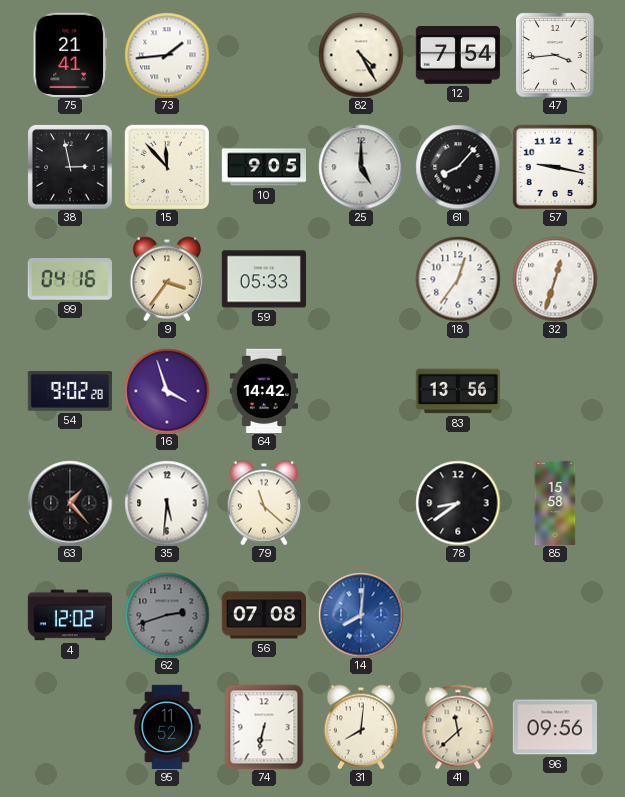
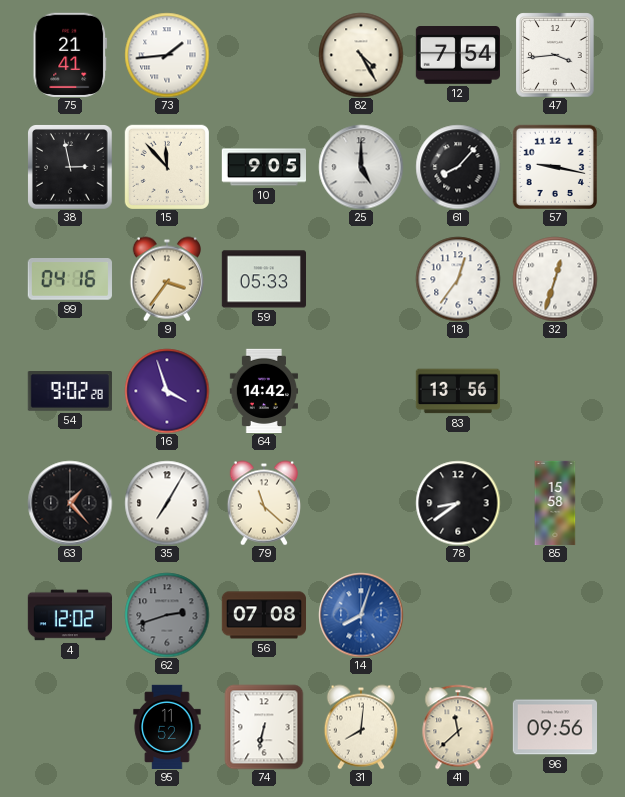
35: 5:31 -> 7:05 (167, 503)
14: 8:01 -> 8:03 (361, 615)
